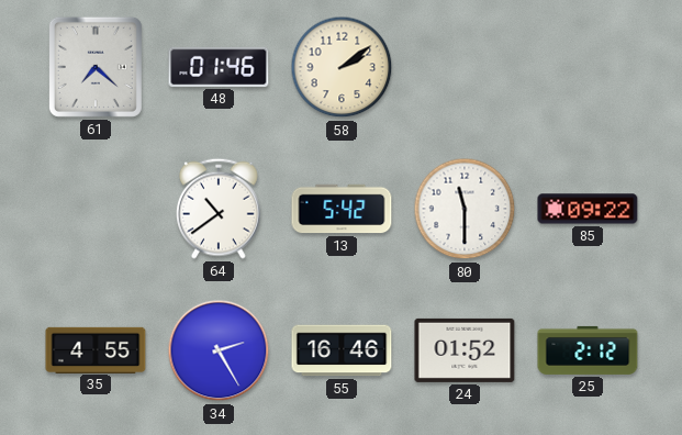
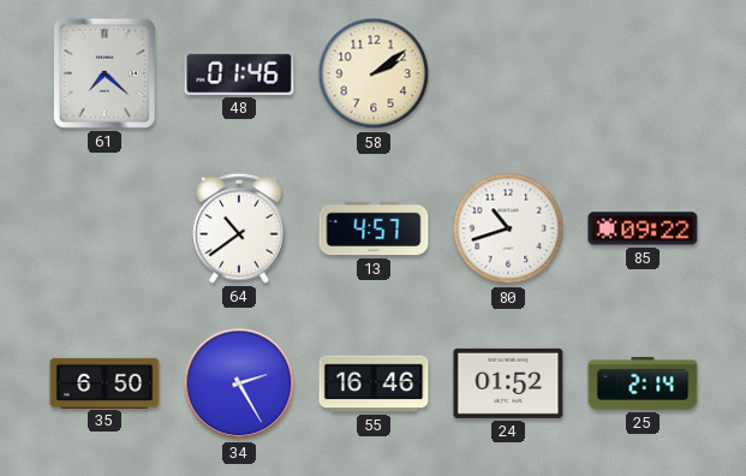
13: 5:42 -> 4:57 (374, 228)
80: 11:30 -> 10:42 (508, 228)
35: 4:55 -> 6:50 (105, 382)
25: 2:12 -> 2:14 (643, 383)
